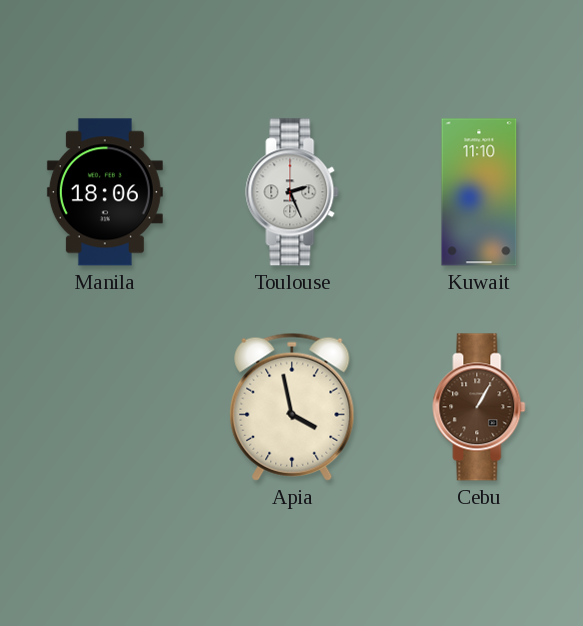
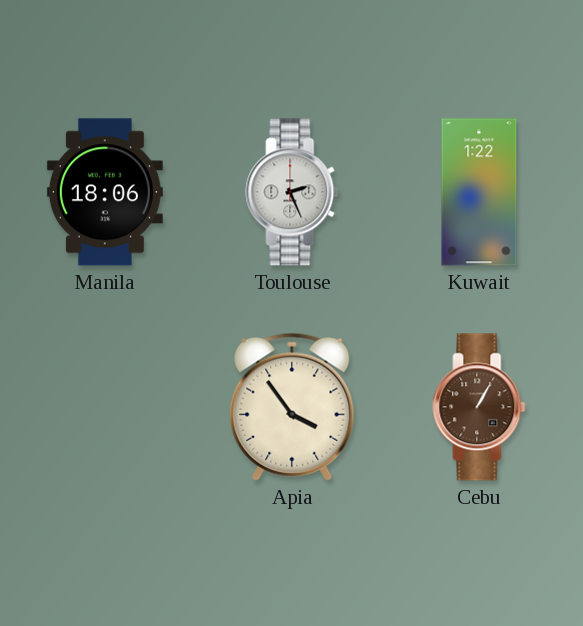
Kuwait: 11:10 -> 1:22 (479, 192)
Apia: 3:58 -> 3:54 (292, 407)
